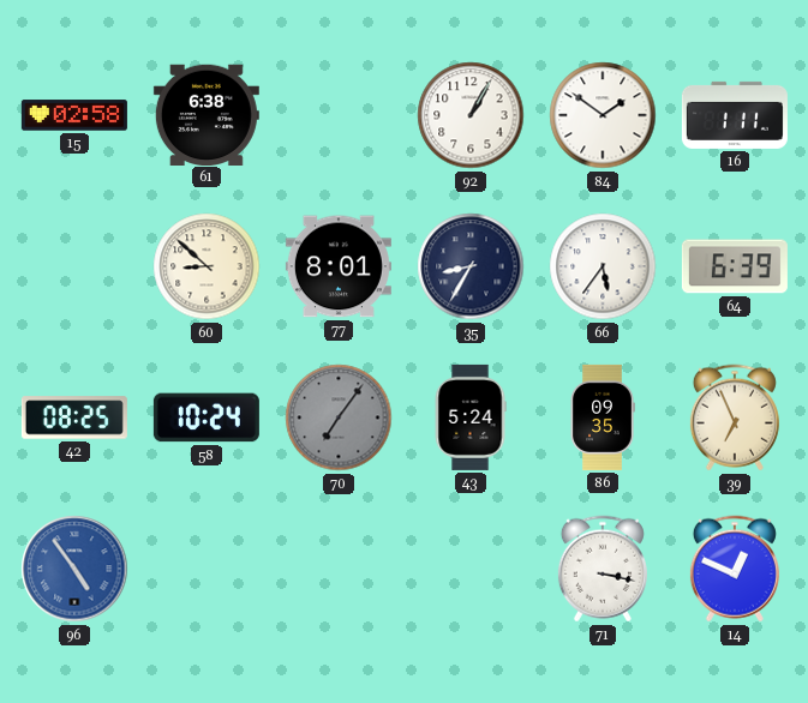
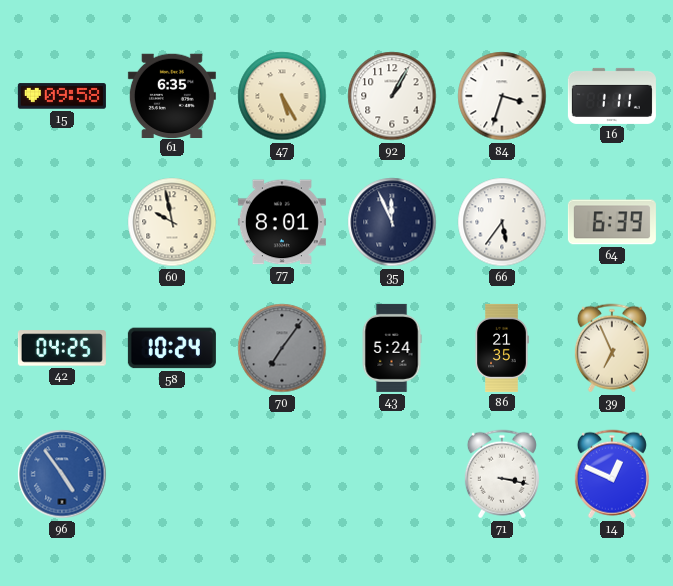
15: 02:58 -> 09:58 (62, 96)
61: 6:38 -> 6:35 (172, 95)
47: none -> 5:25 (282, 96)
84: 1:51 -> 3:33 (502, 96)
60: 8:52 -> 9:58 (172, 222)
35: 8:35 -> 11:56 (392, 222)
42: 08:25 -> 04:25 (62, 348)
86: 09:35 -> 21:35 (502, 348)
